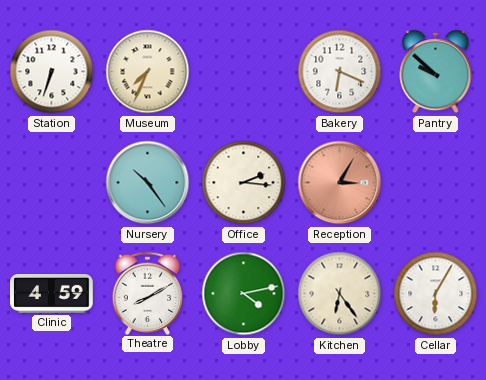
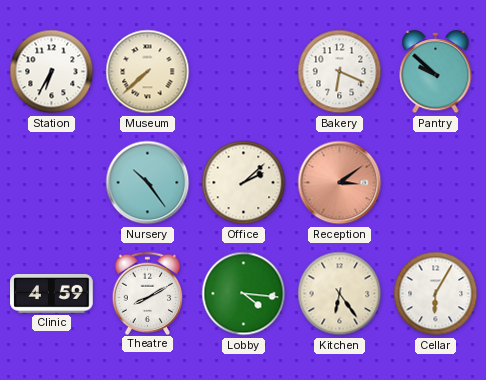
Station: 6:33 -> 6:35 (52, 72)
Museum: 7:34 -> 7:38 (148, 72)
Office: 2:16 -> 2:08 (244, 183)
Reception: 3:05 -> 3:09 (340, 183)
Lobby: 4:13 -> 4:16 (244, 294)
